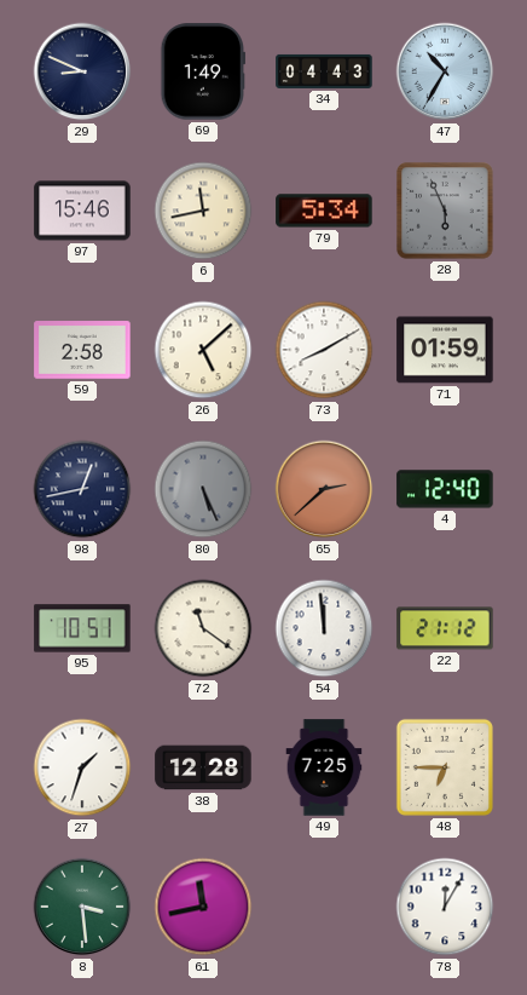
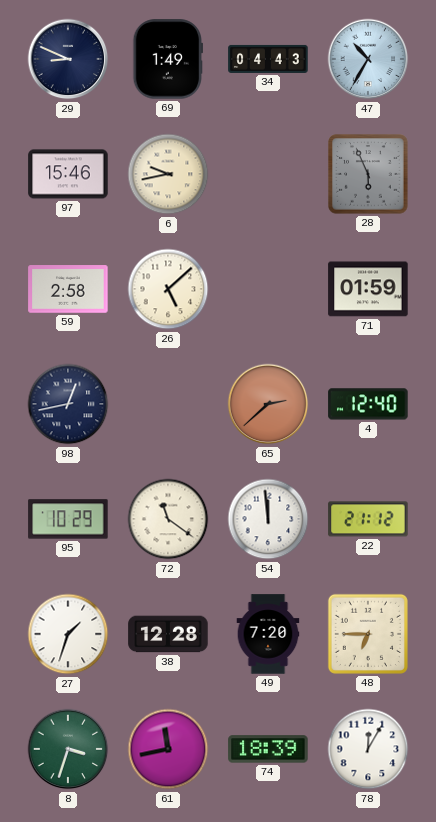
6: 11:43 -> 9:43 (168, 174)
79: 5:34 -> none (324, 211)
73: 8:10 -> none (324, 350)
80: 5:26 -> none (203, 489)
95: 10:51 -> 10:29 (68, 519)
49: 7:25 -> 7:20 (268, 634)
8: 3:29 -> 3:33 (68, 749)
74: none -> 18:39 (268, 749)
